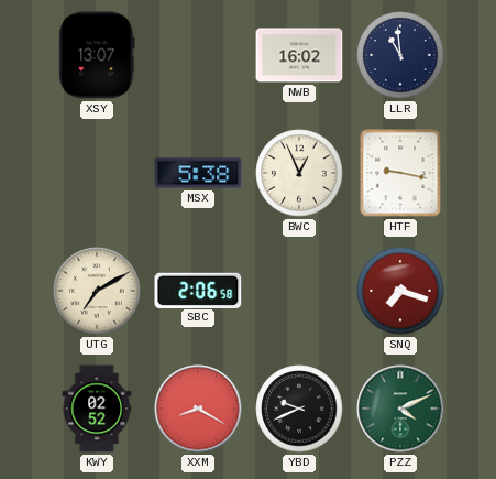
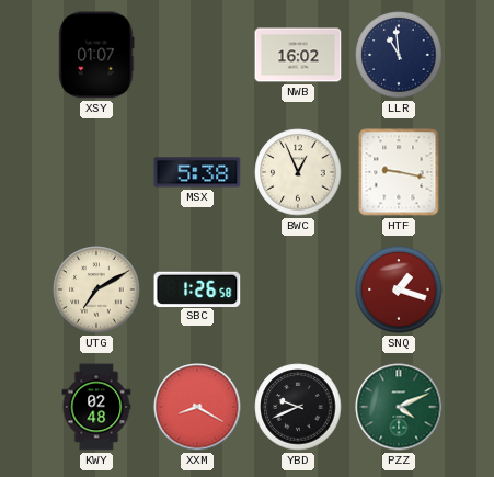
XSY: 13:07 -> 01:07 (96, 55)
SBC: 2:06 -> 1:26 (197, 288)
SNQ: 7:18 -> 1:18 (399, 289)
KWY: 02:52 -> 02:48 (96, 407)
